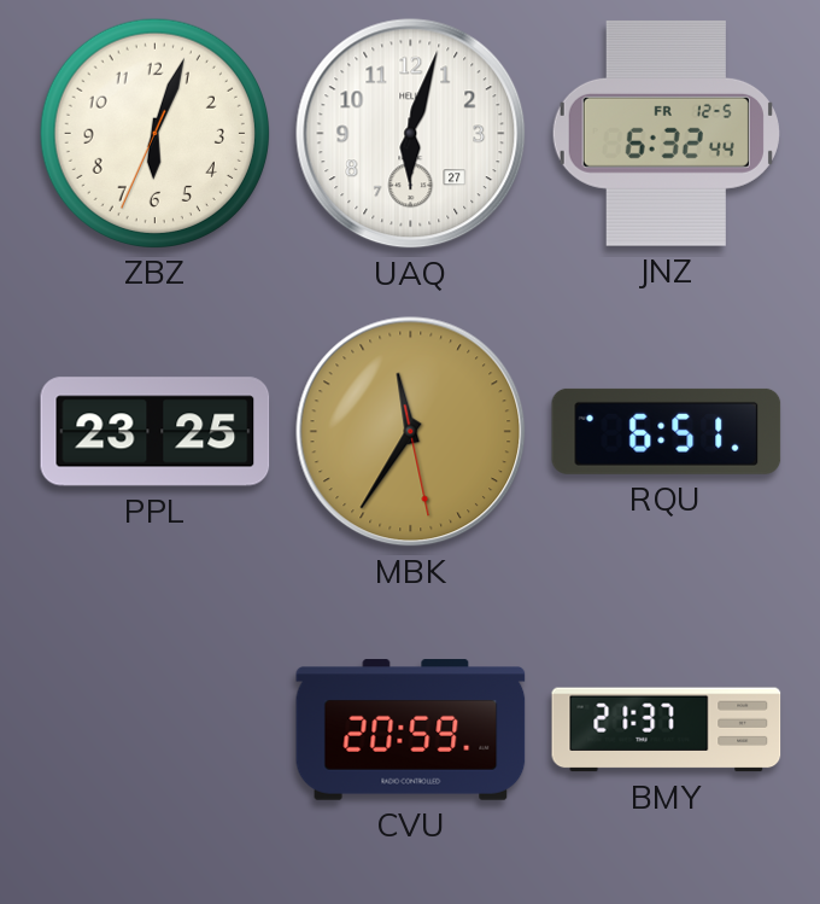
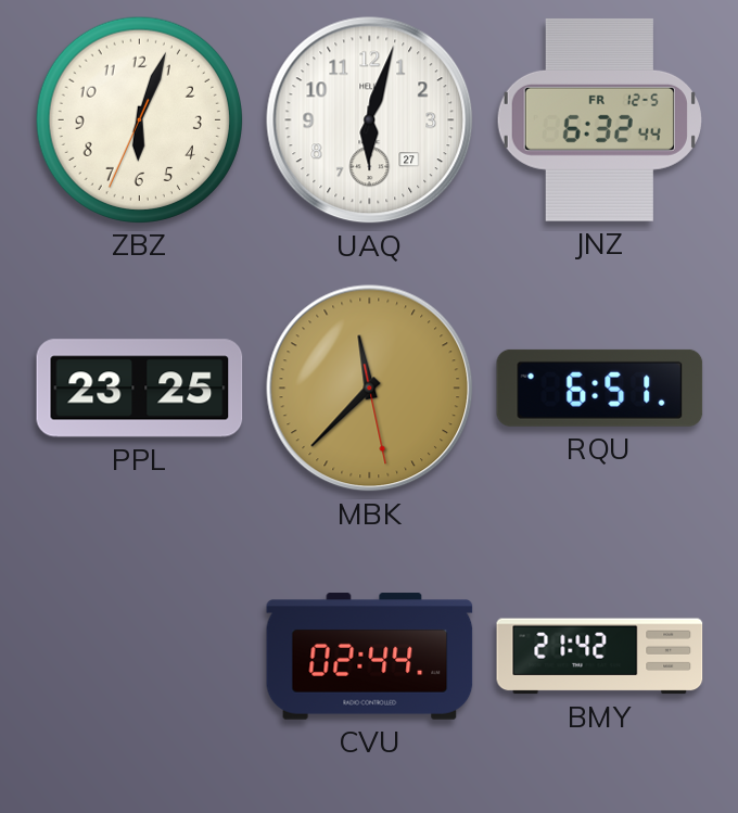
MBK: 11:35 -> 11:37 (370, 389)
CVU: 20:59 -> 02:44 (370, 657)
BMY: 21:37 -> 21:42 (600, 657)
